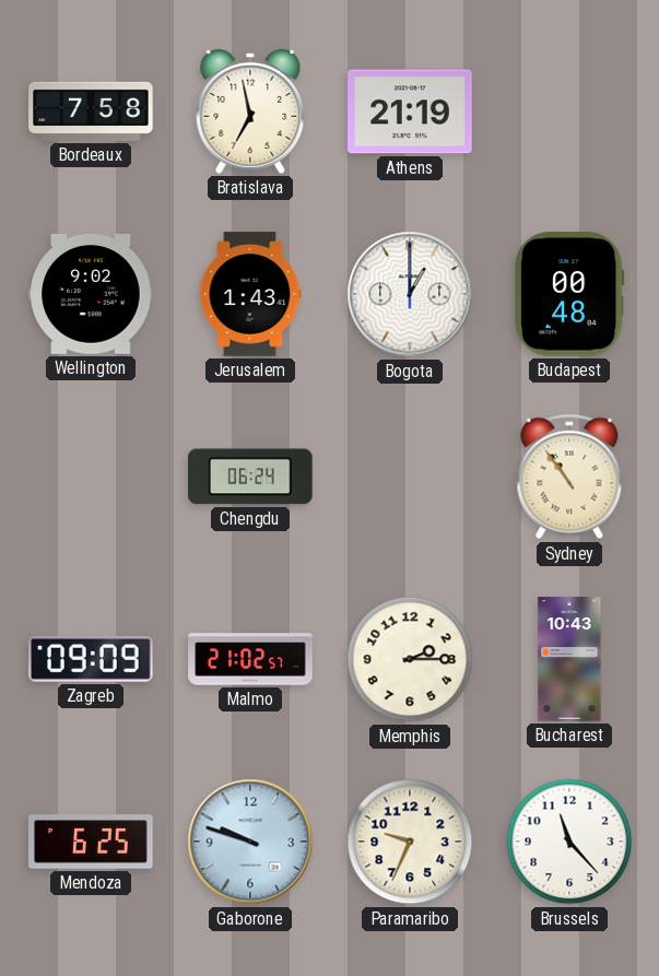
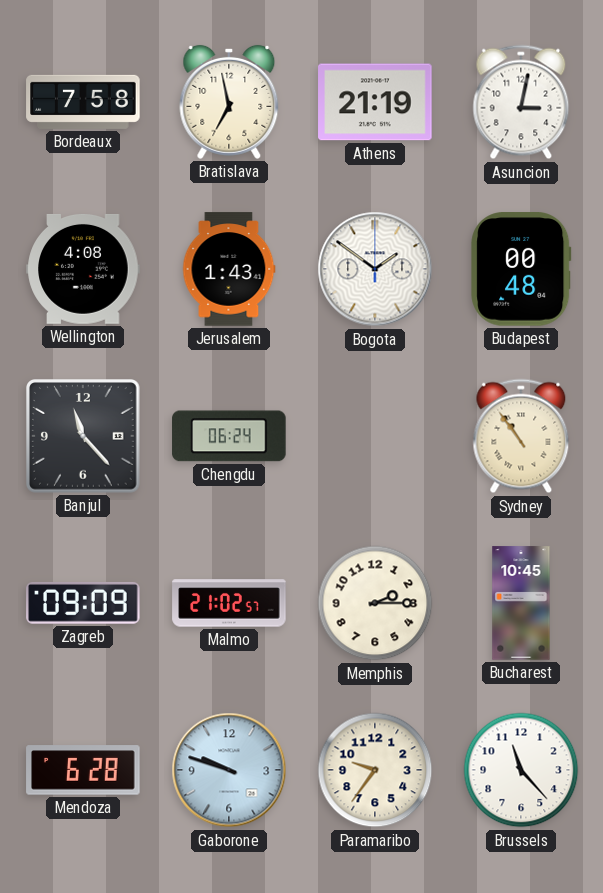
Asuncion: none -> 3:02 (521, 102)
Wellington: 9:02 -> 4:08 (83, 269)
Bogota: 1:00 -> 1:51 (375, 269)
Banjul: none -> 11:23 (84, 437)
Bucharest: 10:43 -> 10:45 (521, 603)
Mendoza: 6:25 -> 6:28 (83, 770)
Paramaribo: 9:34 -> 9:36 (375, 770)
